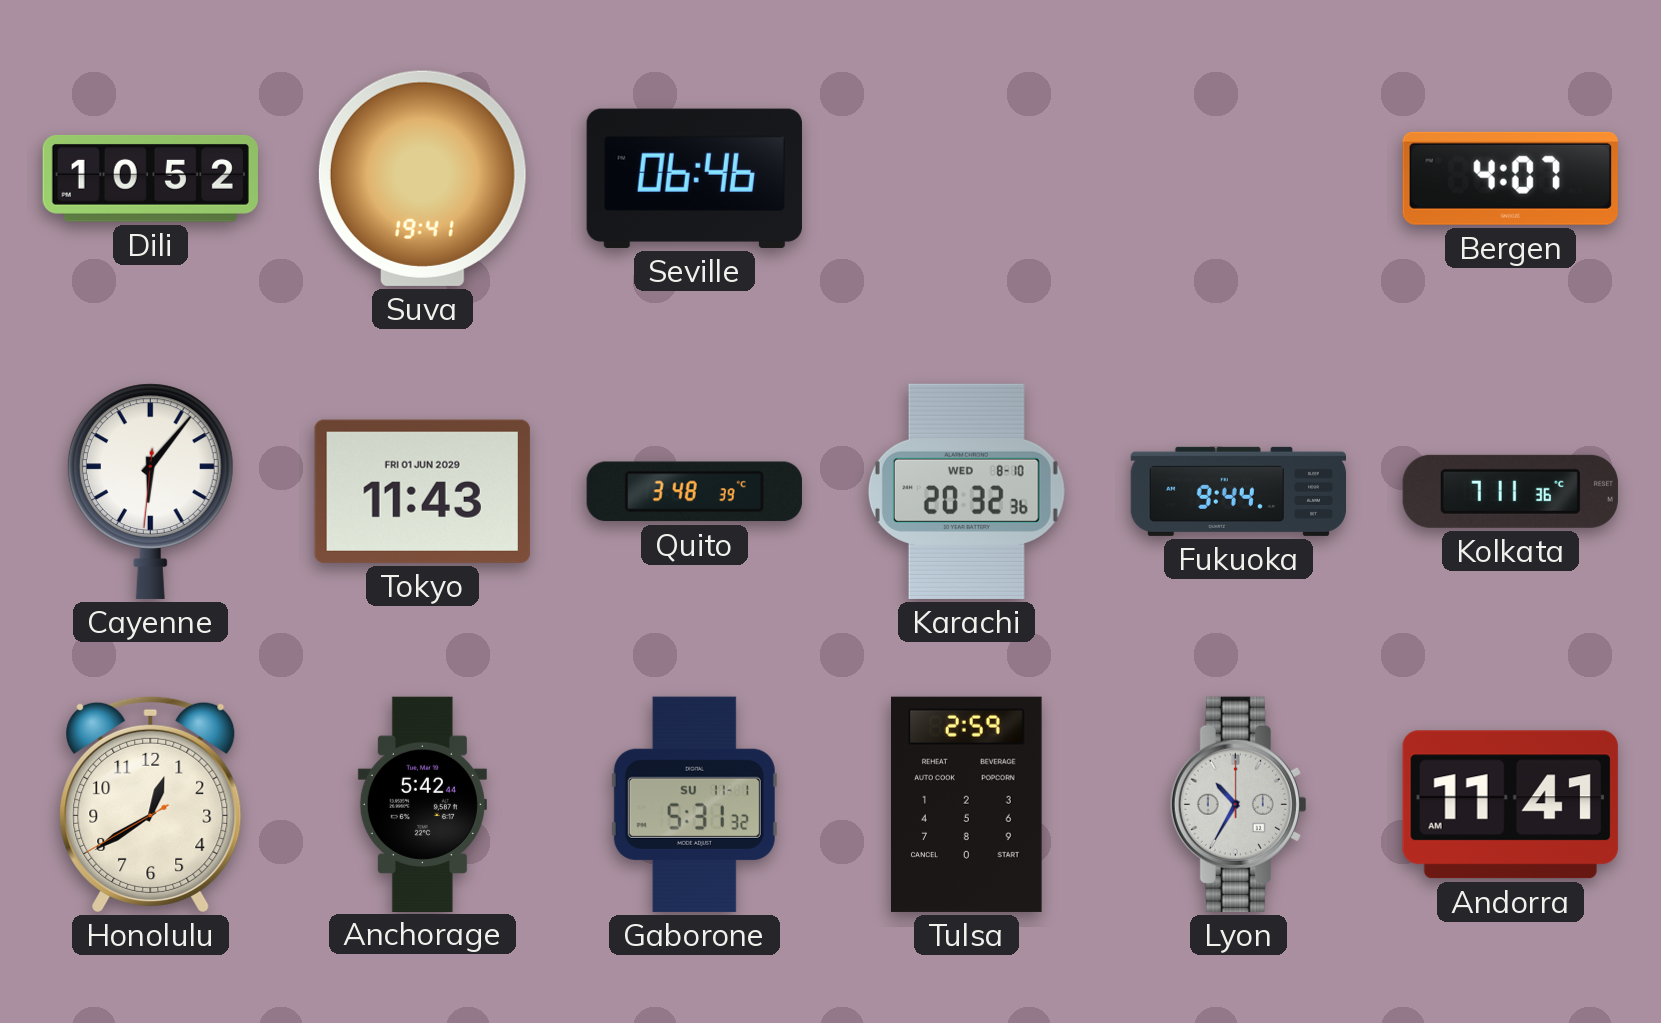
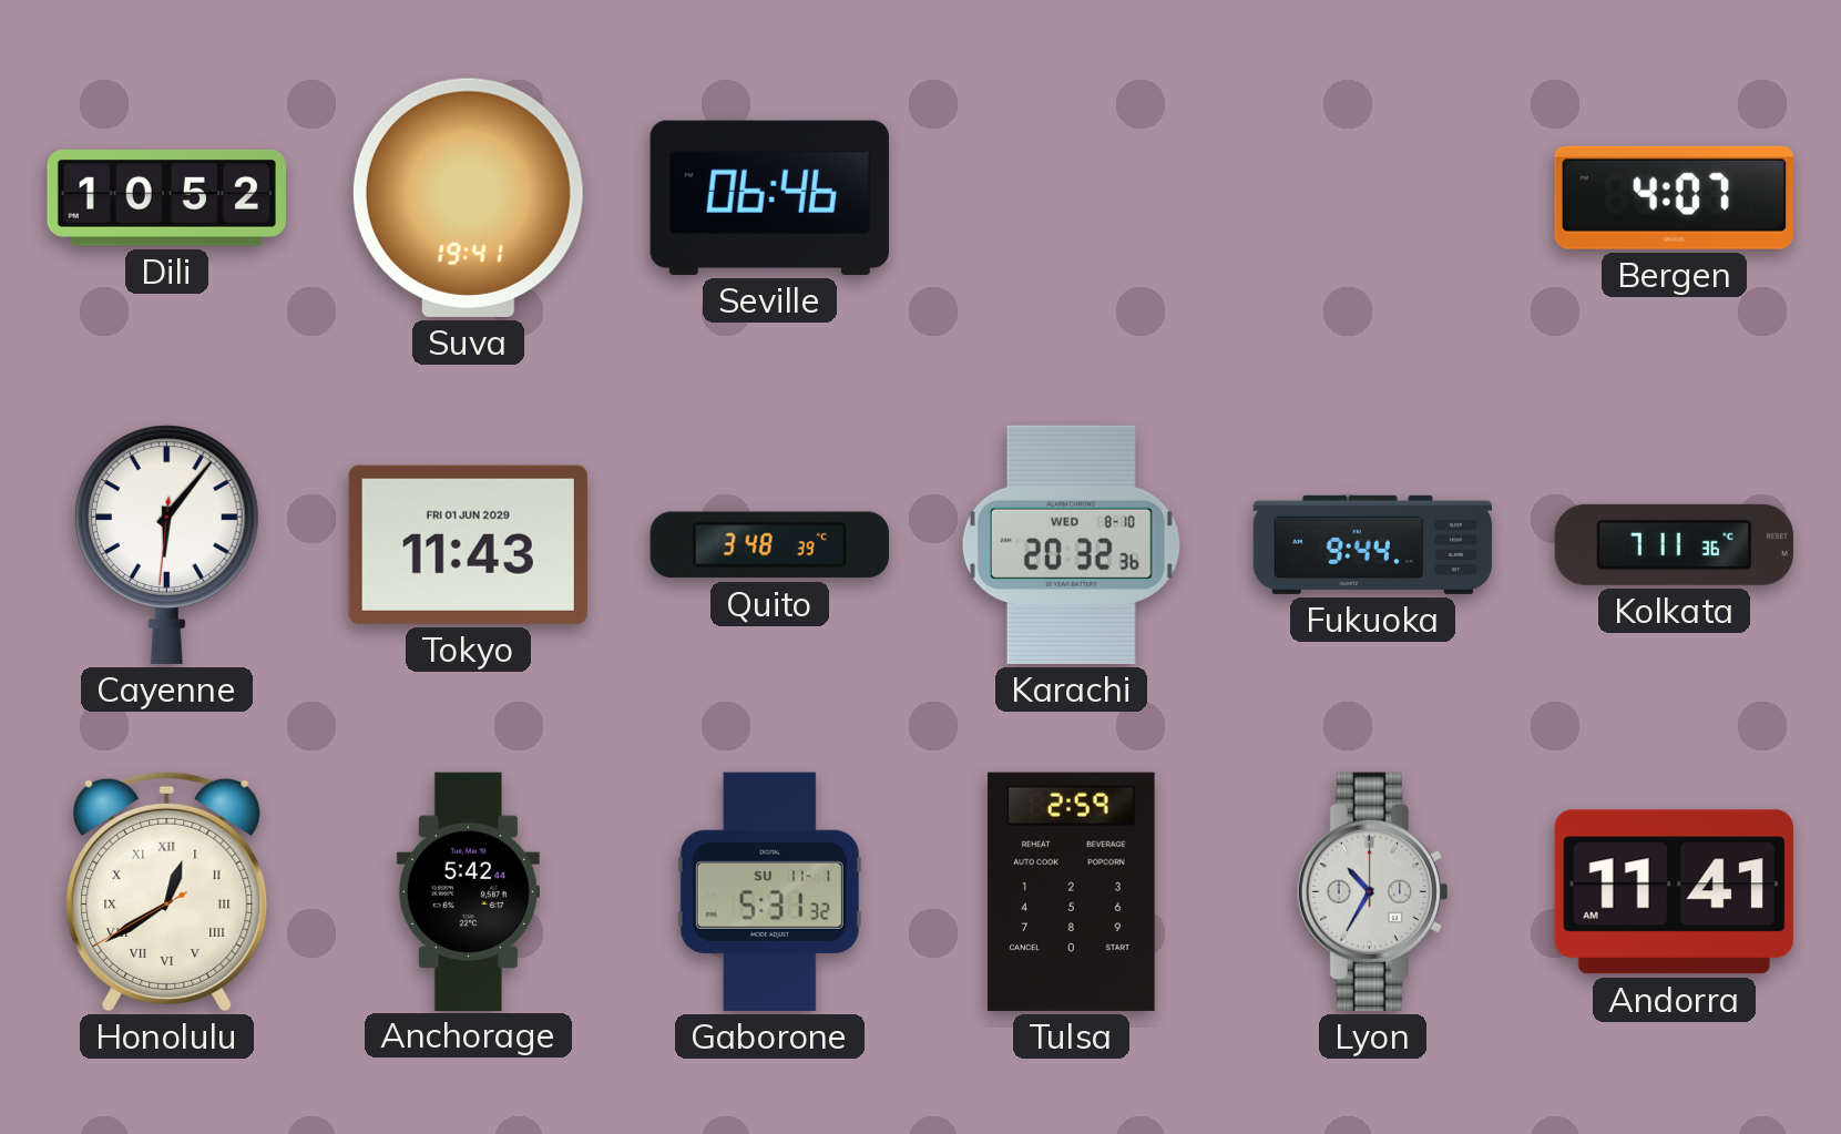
Honolulu numerals: Arabic -> Roman (167, 891)
